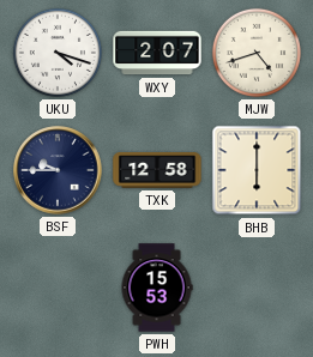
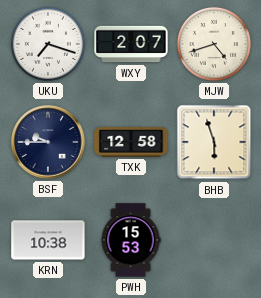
UKU: 4:18 -> 7:18 (48, 44)
BHB: 6:00 -> 5:57 (214, 142)
KRN: none -> 10:38 (48, 240)
